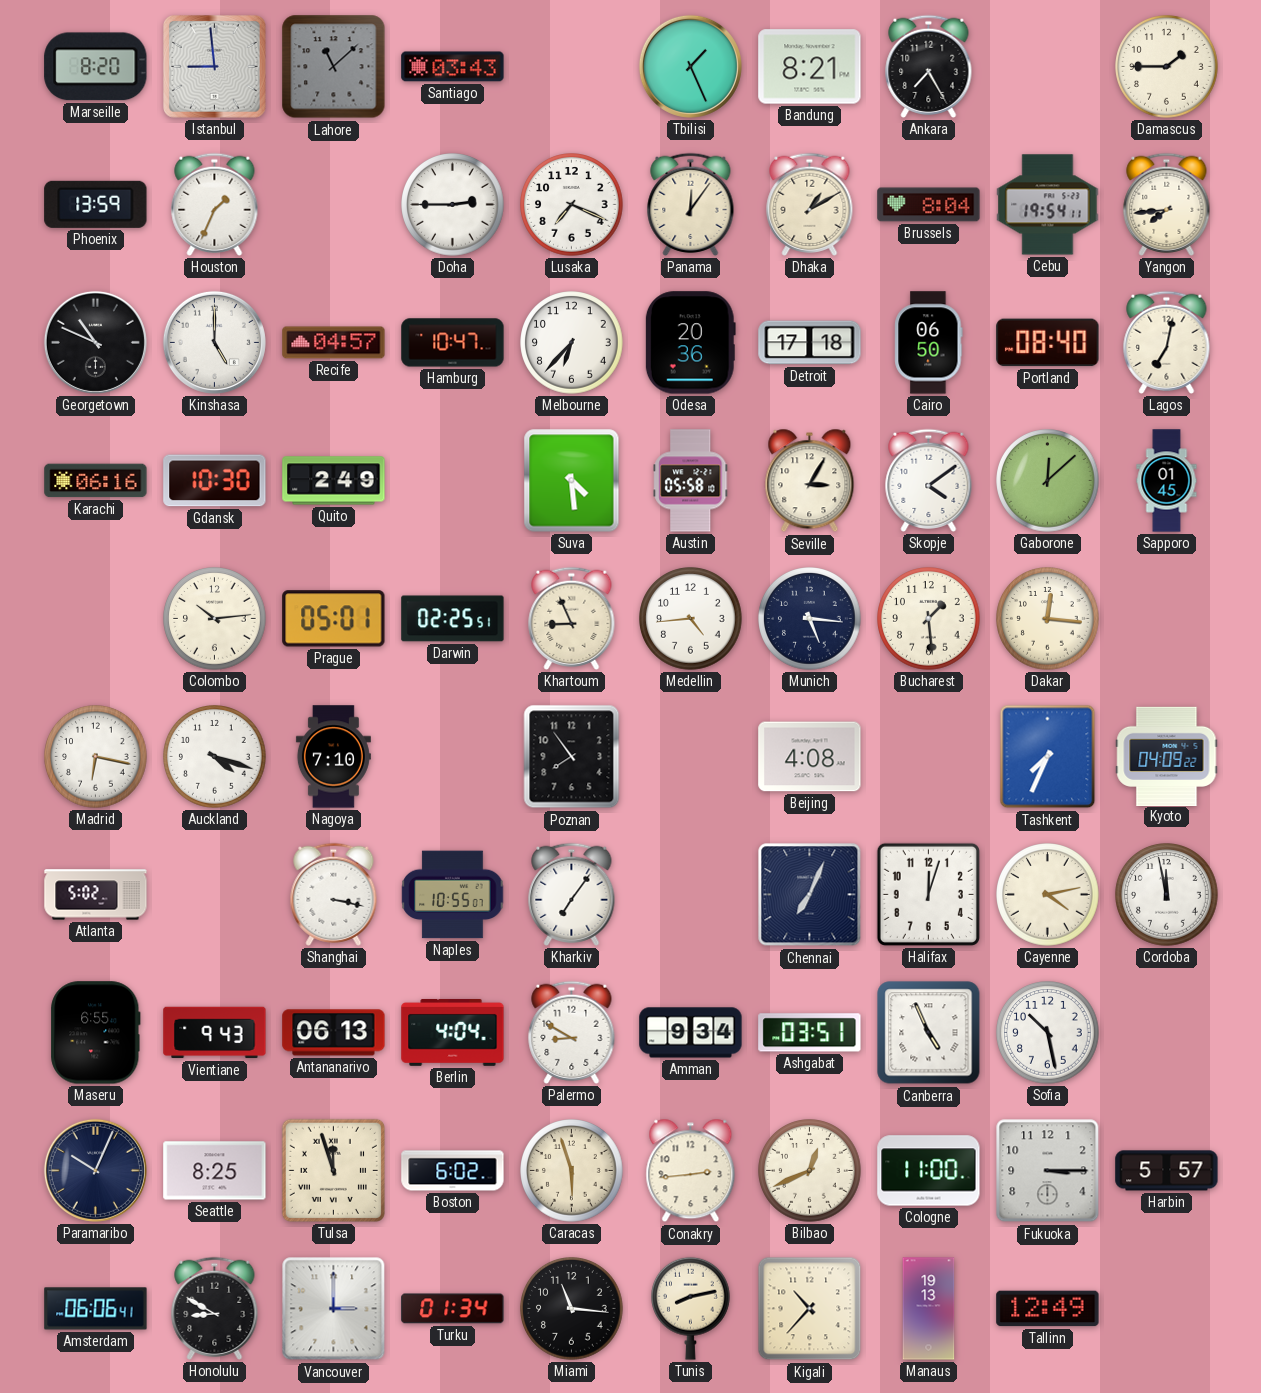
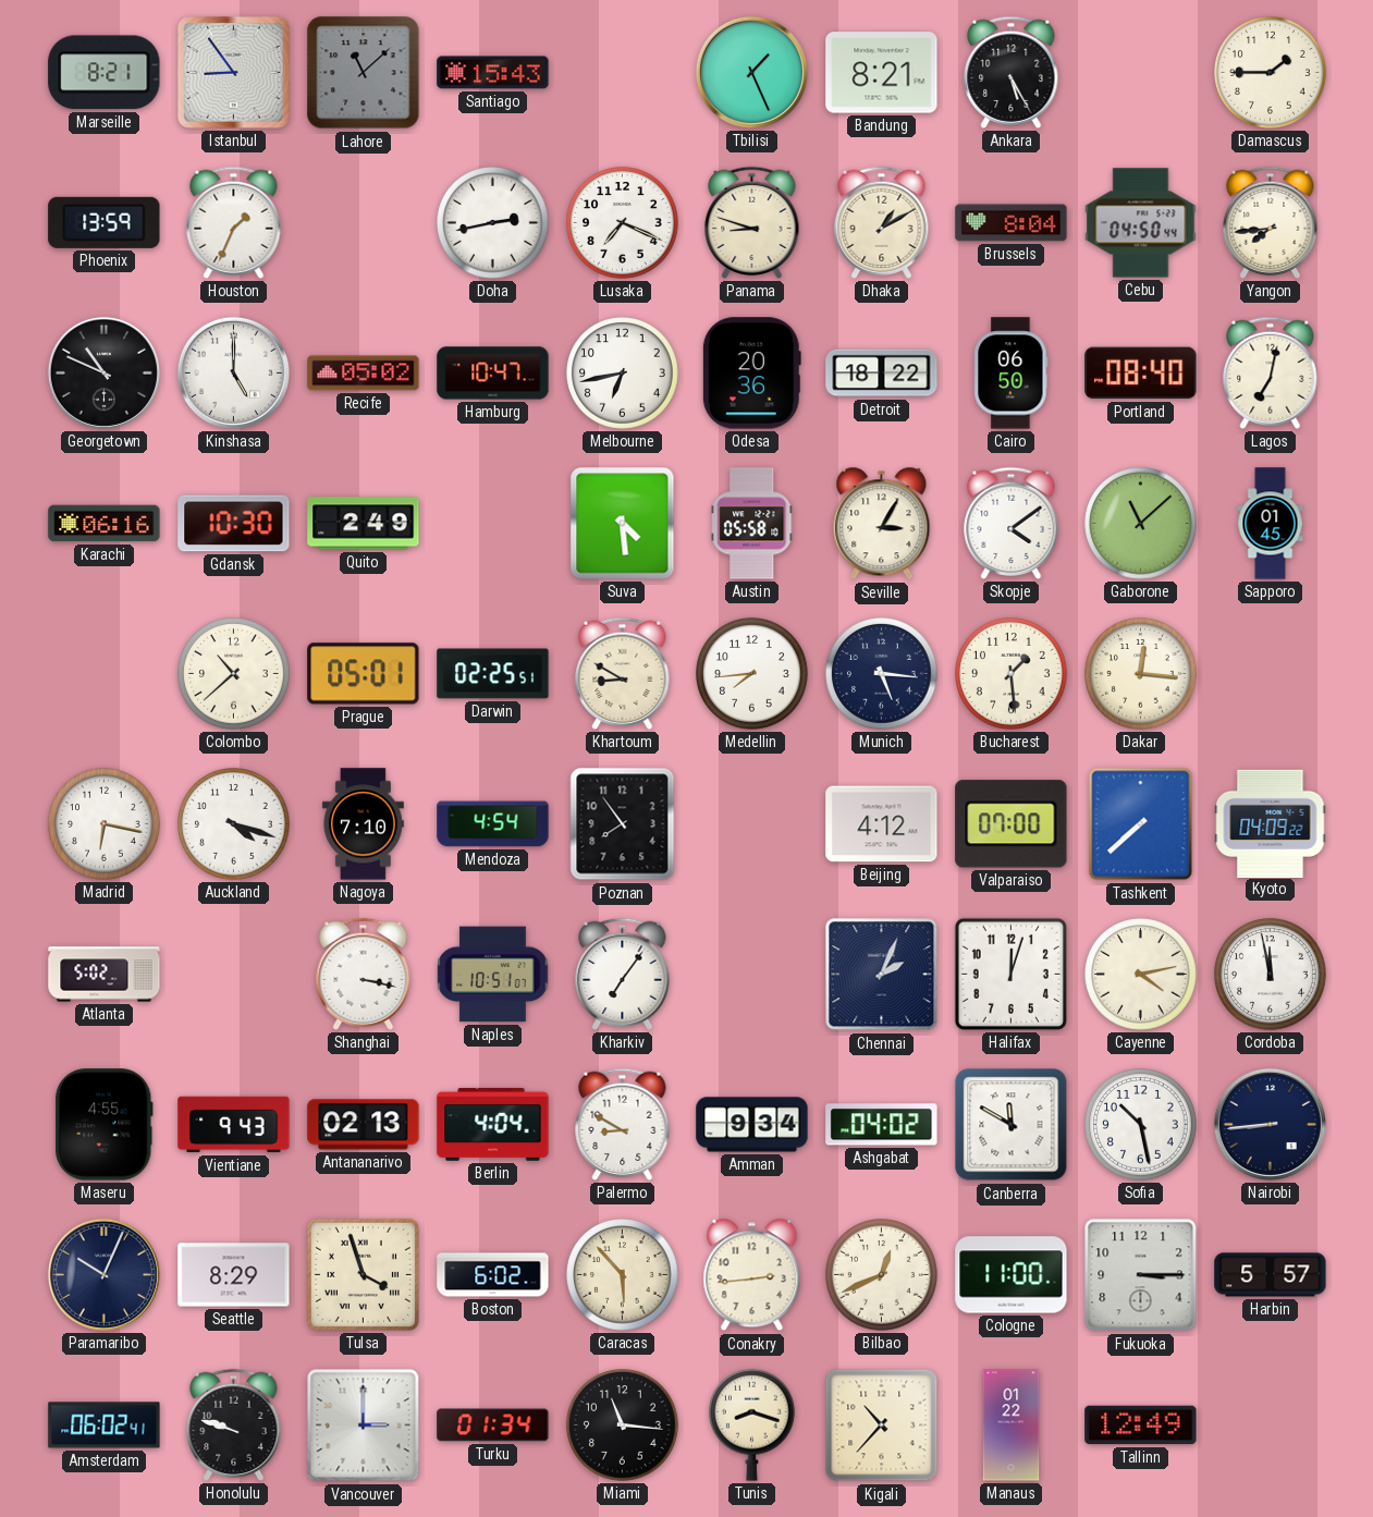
Marseille: 8:20 -> 8:21 (105, 73)
Istanbul: 8:59 -> 8:54 (234, 73)
Santiago: 03:43 -> 15:43 (493, 73)
Ankara: 7:25 -> 5:25 (1012, 72)
Doha: 2:45 -> 2:43 (493, 223)
Panama: 12:06 -> 8:48 (752, 222)
Cebu: 19:54 -> 04:50 (1141, 223)
Recife: 04:57 -> 05:02 (364, 374)
Melbourne: 6:37 -> 6:43 (623, 374)
Detroit: 17:18 -> 18:22 (882, 374)
Gaborone: 12:08 -> 11:08 (1141, 524)
Colombo: 10:14 -> 10:38 (234, 674)
Khartoum: 8:56 -> 8:50 (623, 673)
Medellin: 4:44 -> 7:44 (752, 674)
Mendoza: none -> 4:54 (493, 824)
Beijing: 4:08 -> 4:12 (882, 824)
Valparaiso: none -> 07:00 (1012, 824)
Tashkent: 7:34 -> 7:38 (1141, 824)
Naples: 10:55 -> 10:51 (493, 975)
Chennai: 7:04 -> 2:04 (882, 975)
Maseru: 6:55 -> 4:55 (105, 1125)
Antananarivo: 06:13 -> 02:13 (364, 1125)
Ashgabat: 03:51 -> 04:02 (882, 1125)
Canberra: 4:56 -> 11:50 (1012, 1125)
Nairobi: none -> 8:44 (1270, 1124)
Seattle: 8:25 -> 8:29 (234, 1275)
Tulsa: 11:57 -> 3:57 (363, 1274)
Caracas: 5:57 -> 5:53 (623, 1275)
Amsterdam: 06:06 -> 06:02 (105, 1426)
Honolulu: 8:50 -> 9:48 (234, 1424)
Tunis: 8:13 -> 8:18 (752, 1424)
Manaus: 19:13 -> 01:22 (1012, 1426)
